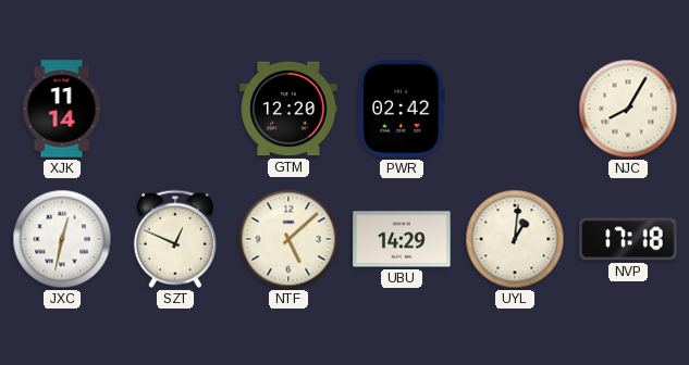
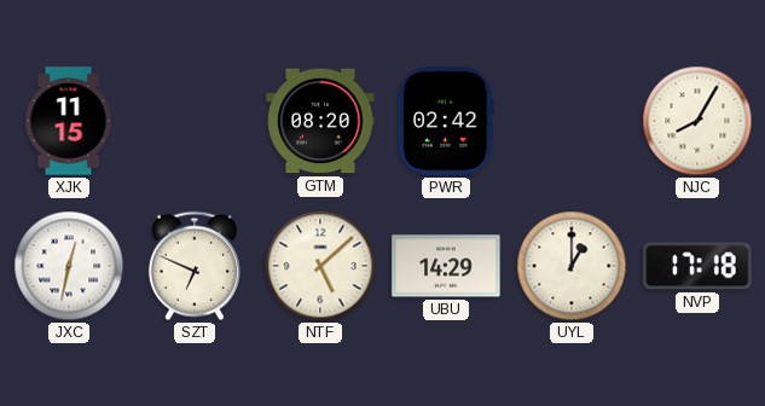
XJK: 11:14 -> 11:15 (69, 121)
GTM: 12:20 -> 08:20 (320, 121)
SZT: 12:49 -> 6:49 (195, 266)
UYL: 1:01 -> 1:00 (572, 266)
